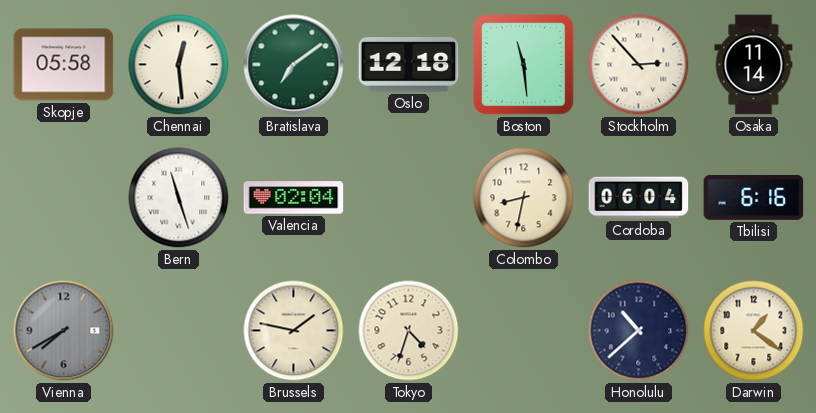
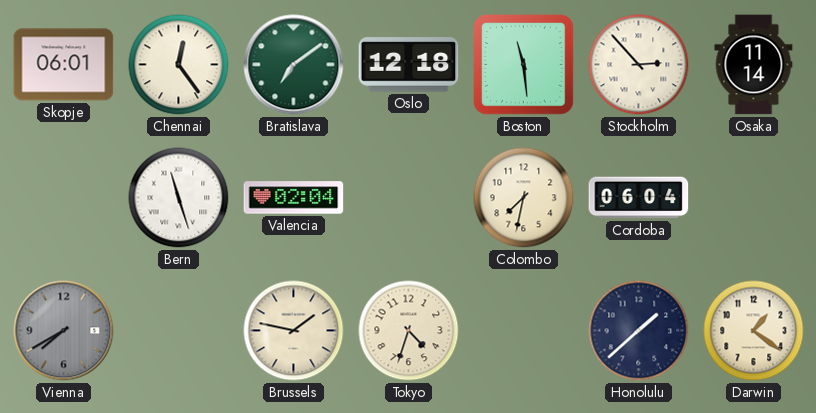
Skopje: 05:58 -> 06:01 (64, 65)
Chennai: 12:29 -> 12:24 (179, 65)
Colombo: 8:32 -> 7:32 (524, 198)
Tbilisi: 6:16 -> none (754, 197)
Honolulu: 10:38 -> 1:38 (639, 331)
